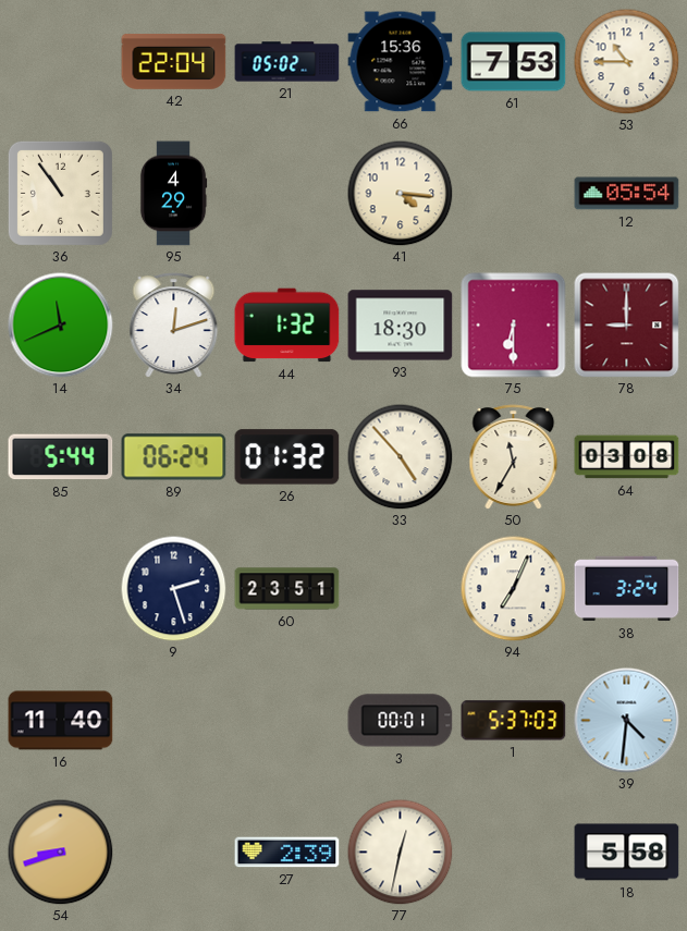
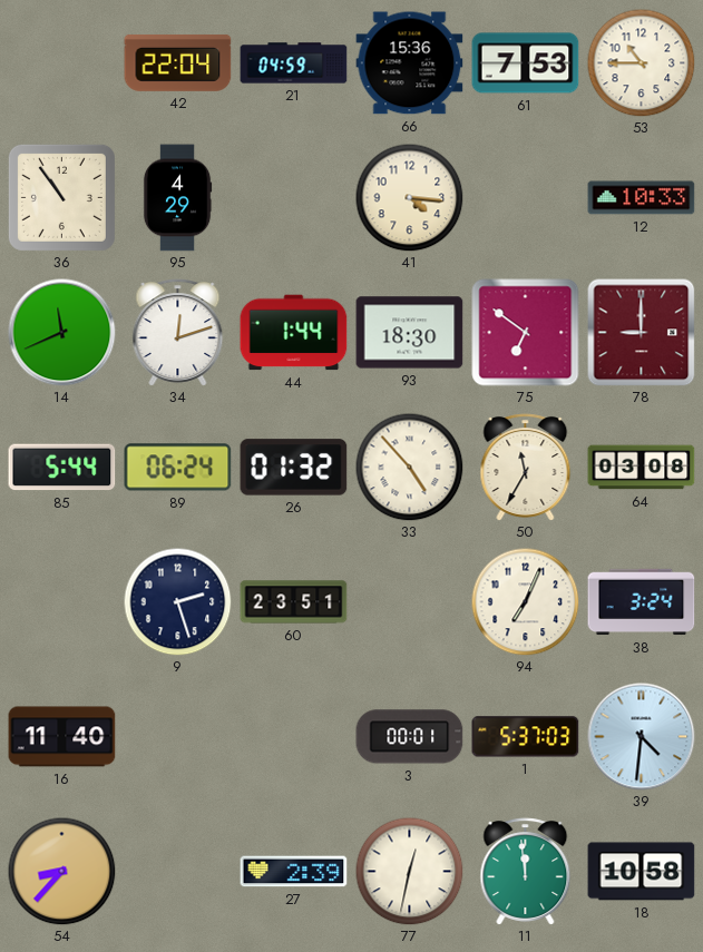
21: 05:02 -> 04:59 (294, 63)
12: 05:54 -> 10:33 (642, 198)
44: 1:32 -> 1:44 (294, 333)
75: 6:30 -> 6:51 (526, 333)
54: 8:42 -> 8:37 (61, 871)
11: none -> 11:59 (526, 872)
18: 5:58 -> 10:58 (642, 872)
